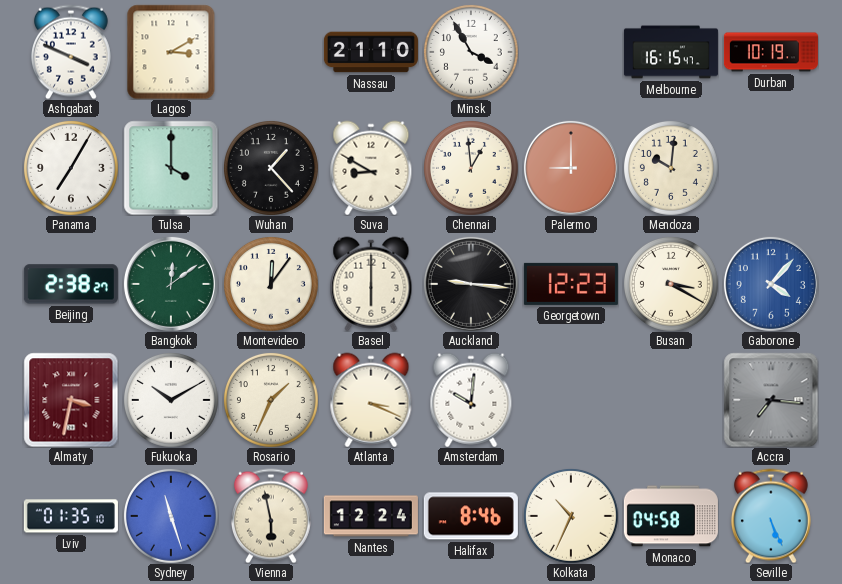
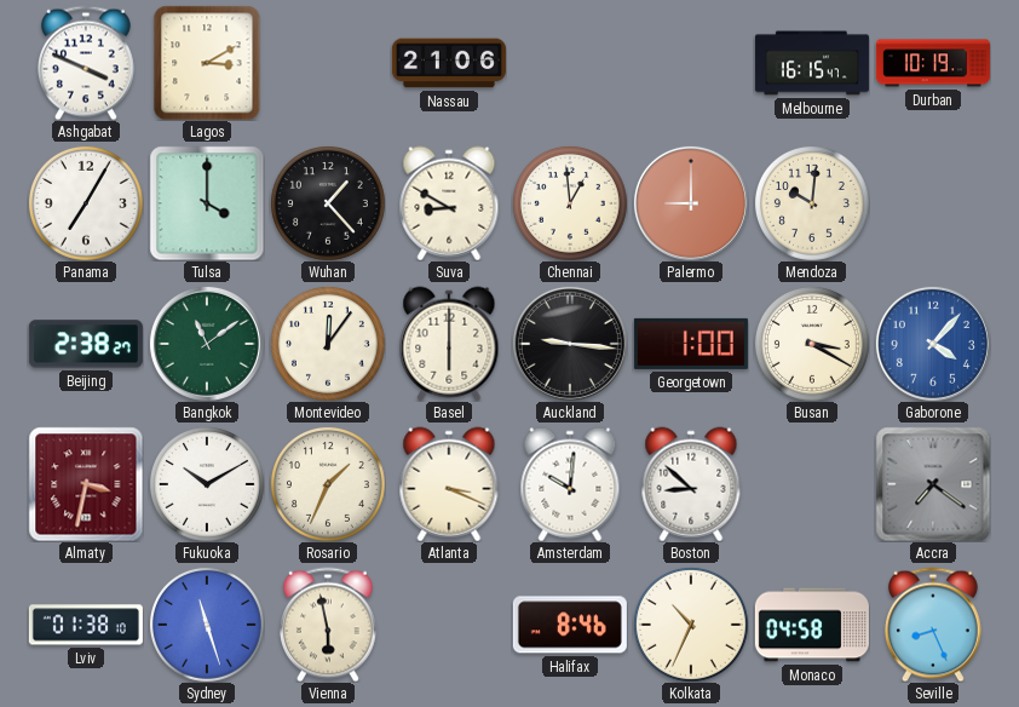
Nassau: 21:10 -> 21:06 (449, 63)
Minsk: 3:55 -> none (471, 52)
Bangkok: 12:09 -> 11:09 (207, 344)
Georgetown: 12:23 -> 1:00 (691, 344)
Boston: none -> 8:52 (691, 484)
Accra: 7:16 -> 7:21 (933, 484)
Lviv: 01:35 -> 01:38 (86, 625)
Nantes: 12:24 -> none (371, 516)
Seville: 5:26 -> 8:26 (933, 625)
